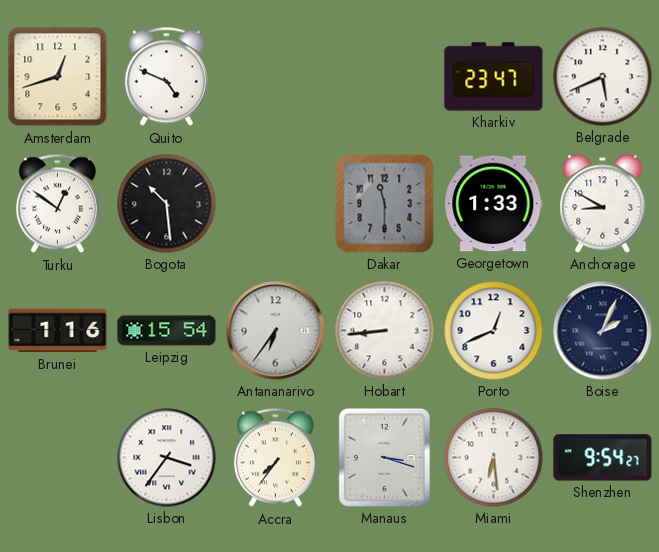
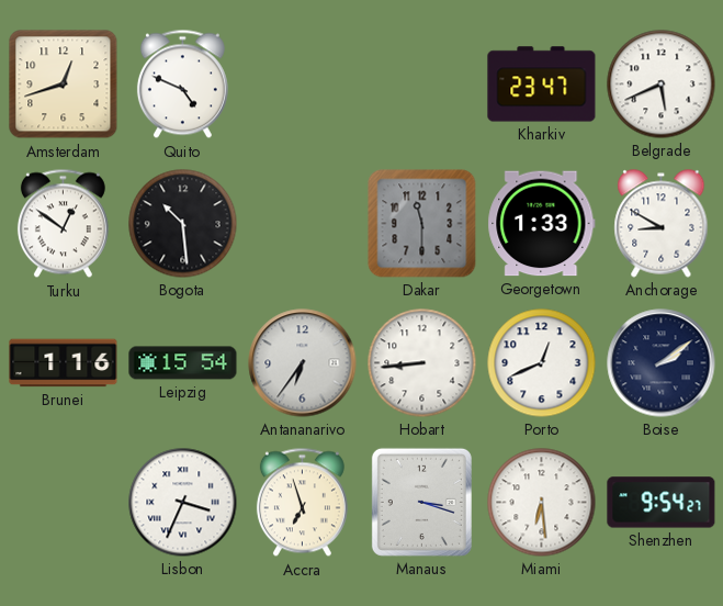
Boise: 2:04 -> 2:09 (662, 363)
Lisbon: 3:36 -> 3:34 (183, 503)
Accra: 7:36 -> 6:57 (302, 503)
